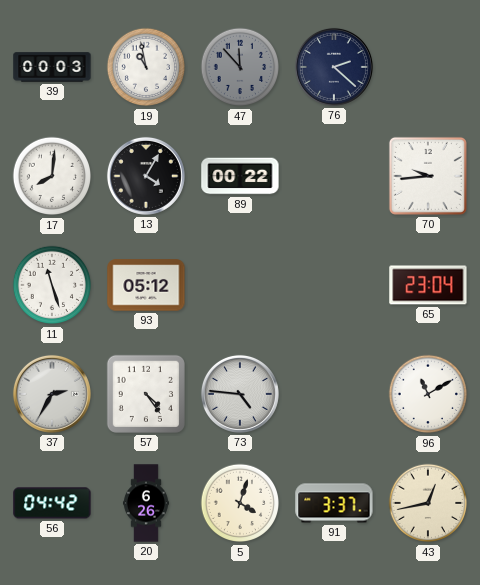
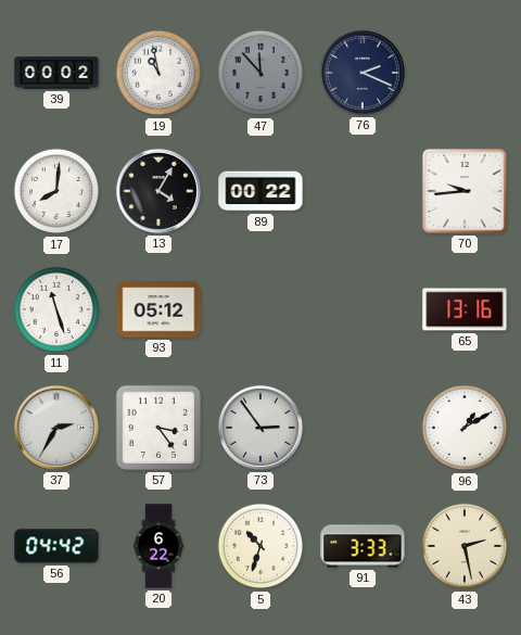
39: 00:03 -> 00:02 (56, 73)
76: 2:22 -> 2:19 (363, 73)
65: 23:04 -> 13:16 (465, 309)
57: 4:24 -> 3:24 (158, 428)
73: 4:46 -> 2:54 (260, 428)
96: 11:10 -> 1:10 (465, 428)
20: 6:26 -> 6:22 (158, 546)
5: 4:03 -> 10:33 (260, 546)
91: 3:37 -> 3:33 (363, 546)
43: 12:43 -> 2:28 (465, 546)
